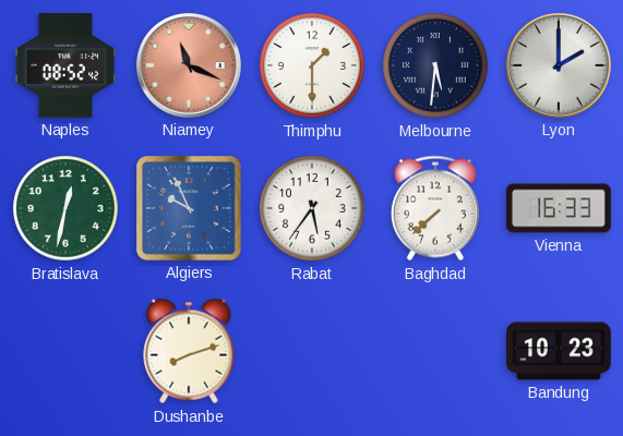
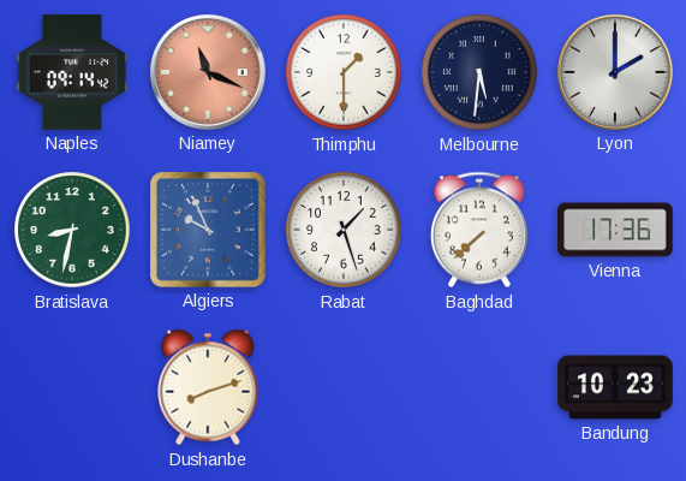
Naples: 08:52 -> 09:14 (72, 72)
Bratislava: 12:32 -> 8:32 (72, 230)
Rabat: 5:36 -> 1:27 (344, 230)
Vienna: 16:33 -> 17:36 (615, 230)
